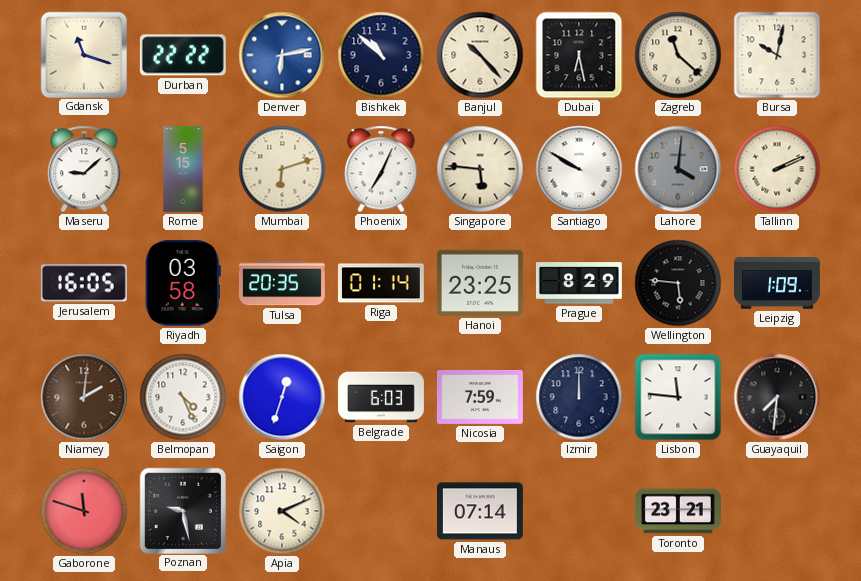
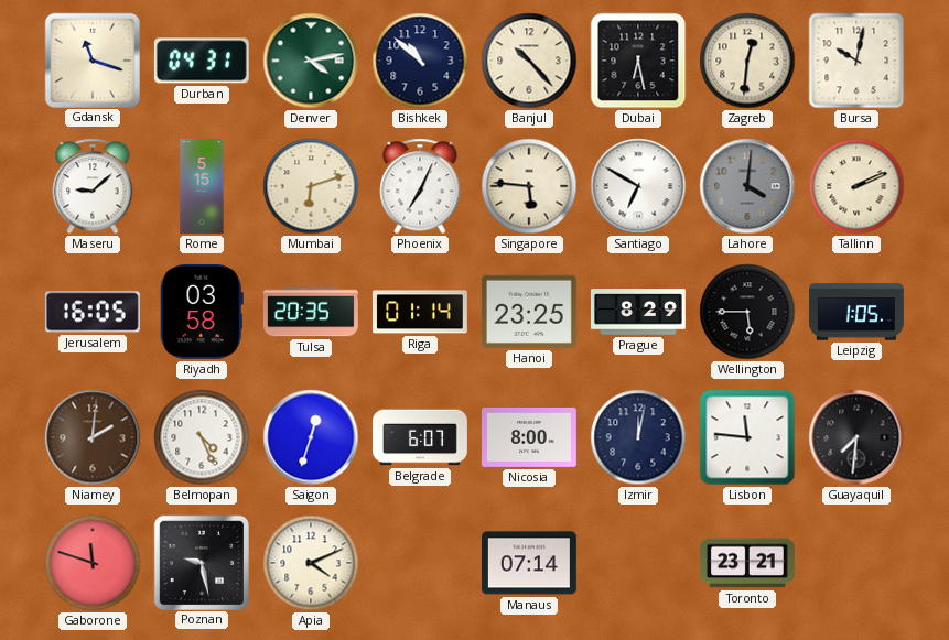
Durban: 22:22 -> 04:31 (202, 61)
Denver: 6:13 -> 4:13 (311, 61)
Denver dial: blue -> green (311, 61)
Zagreb: 11:22 -> 12:31 (747, 61)
Santiago: 9:50 -> 6:50 (638, 186)
Wellington: 5:46 -> 5:45 (747, 312)
Leipzig: 1:09 -> 1:05 (856, 312)
Belgrade: 6:03 -> 6:07 (421, 437)
Nicosia: 7:59 -> 8:00 (529, 437)
Izmir: 12:00 -> 12:02 (638, 437)
